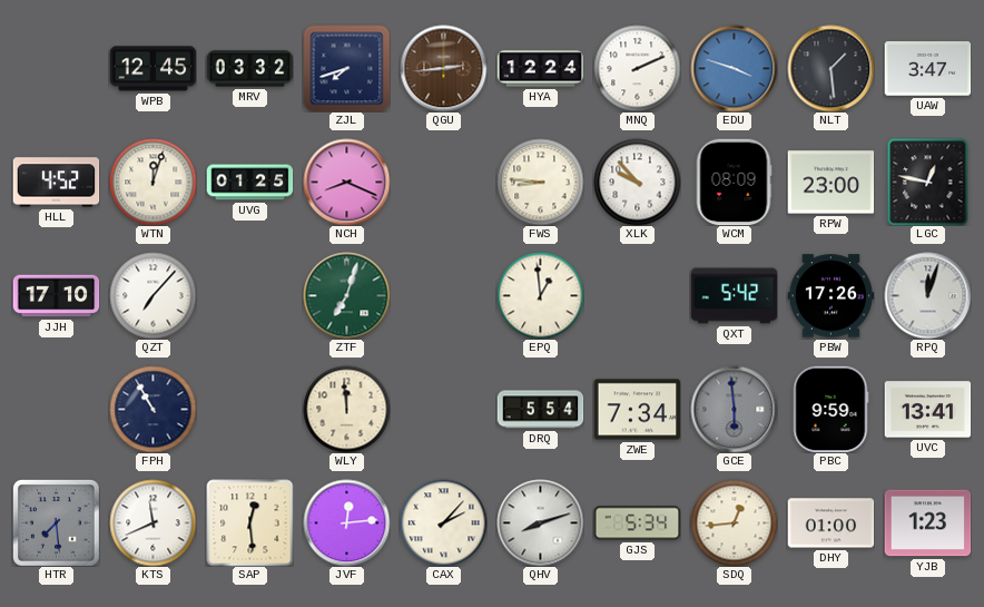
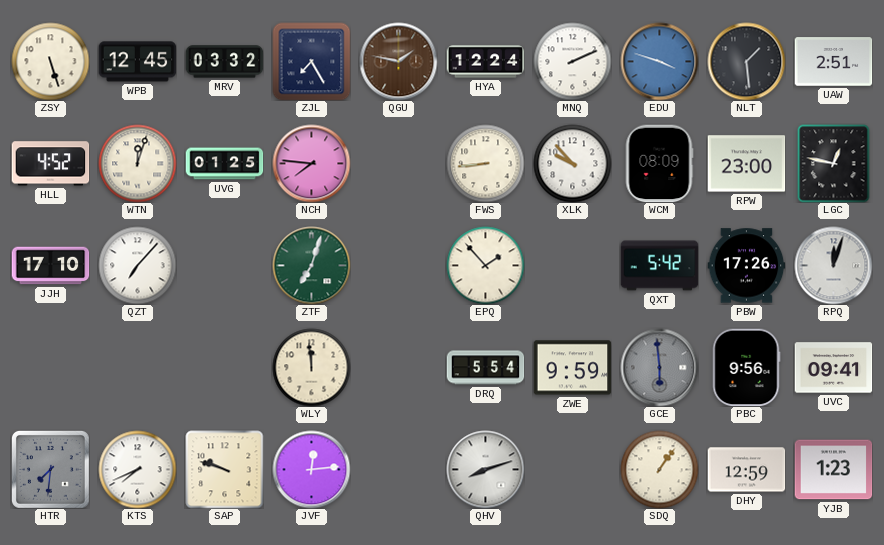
ZSY: none -> 5:27 (50, 61)
ZJL: 7:42 -> 7:25 (311, 61)
QGU: 2:44 -> 1:47 (398, 61)
UAW: 3:47 -> 2:51 (833, 62)
NCH: 8:19 -> 7:46 (311, 163)
FWS: 8:46 -> 8:44 (485, 163)
EPQ: 12:59 -> 1:53 (485, 265)
FPH: 10:55 -> none (152, 409)
ZWE: 7:34 -> 9:59 (572, 368)
PBC: 9:59 -> 9:56 (746, 367)
UVC: 13:41 -> 09:41 (833, 368)
HTR: 7:29 -> 7:31 (50, 469)
KTS: 11:41 -> 7:41 (137, 469)
SAP: 12:29 -> 9:48 (224, 469)
CAX: 2:07 -> none (443, 522)
GJS: 5:34 -> none (637, 523)
SDQ: 12:44 -> 1:06 (659, 469)
DHY: 01:00 -> 12:59 (746, 470)
